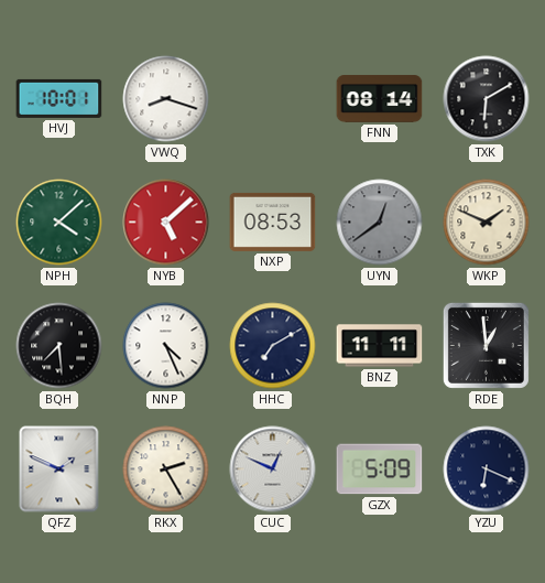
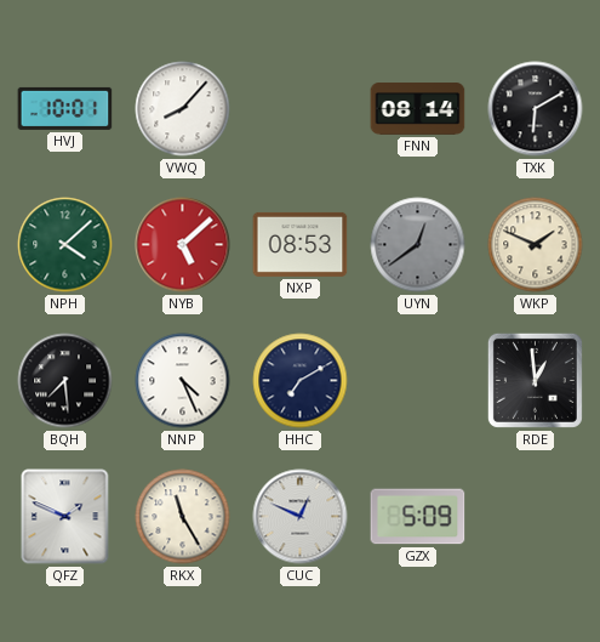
VWQ: 8:18 -> 8:07 (183, 109)
BNZ: 11:11 -> none (380, 346)
RKX: 2:25 -> 11:25 (183, 517)
YZU: 6:19 -> none (487, 469)
